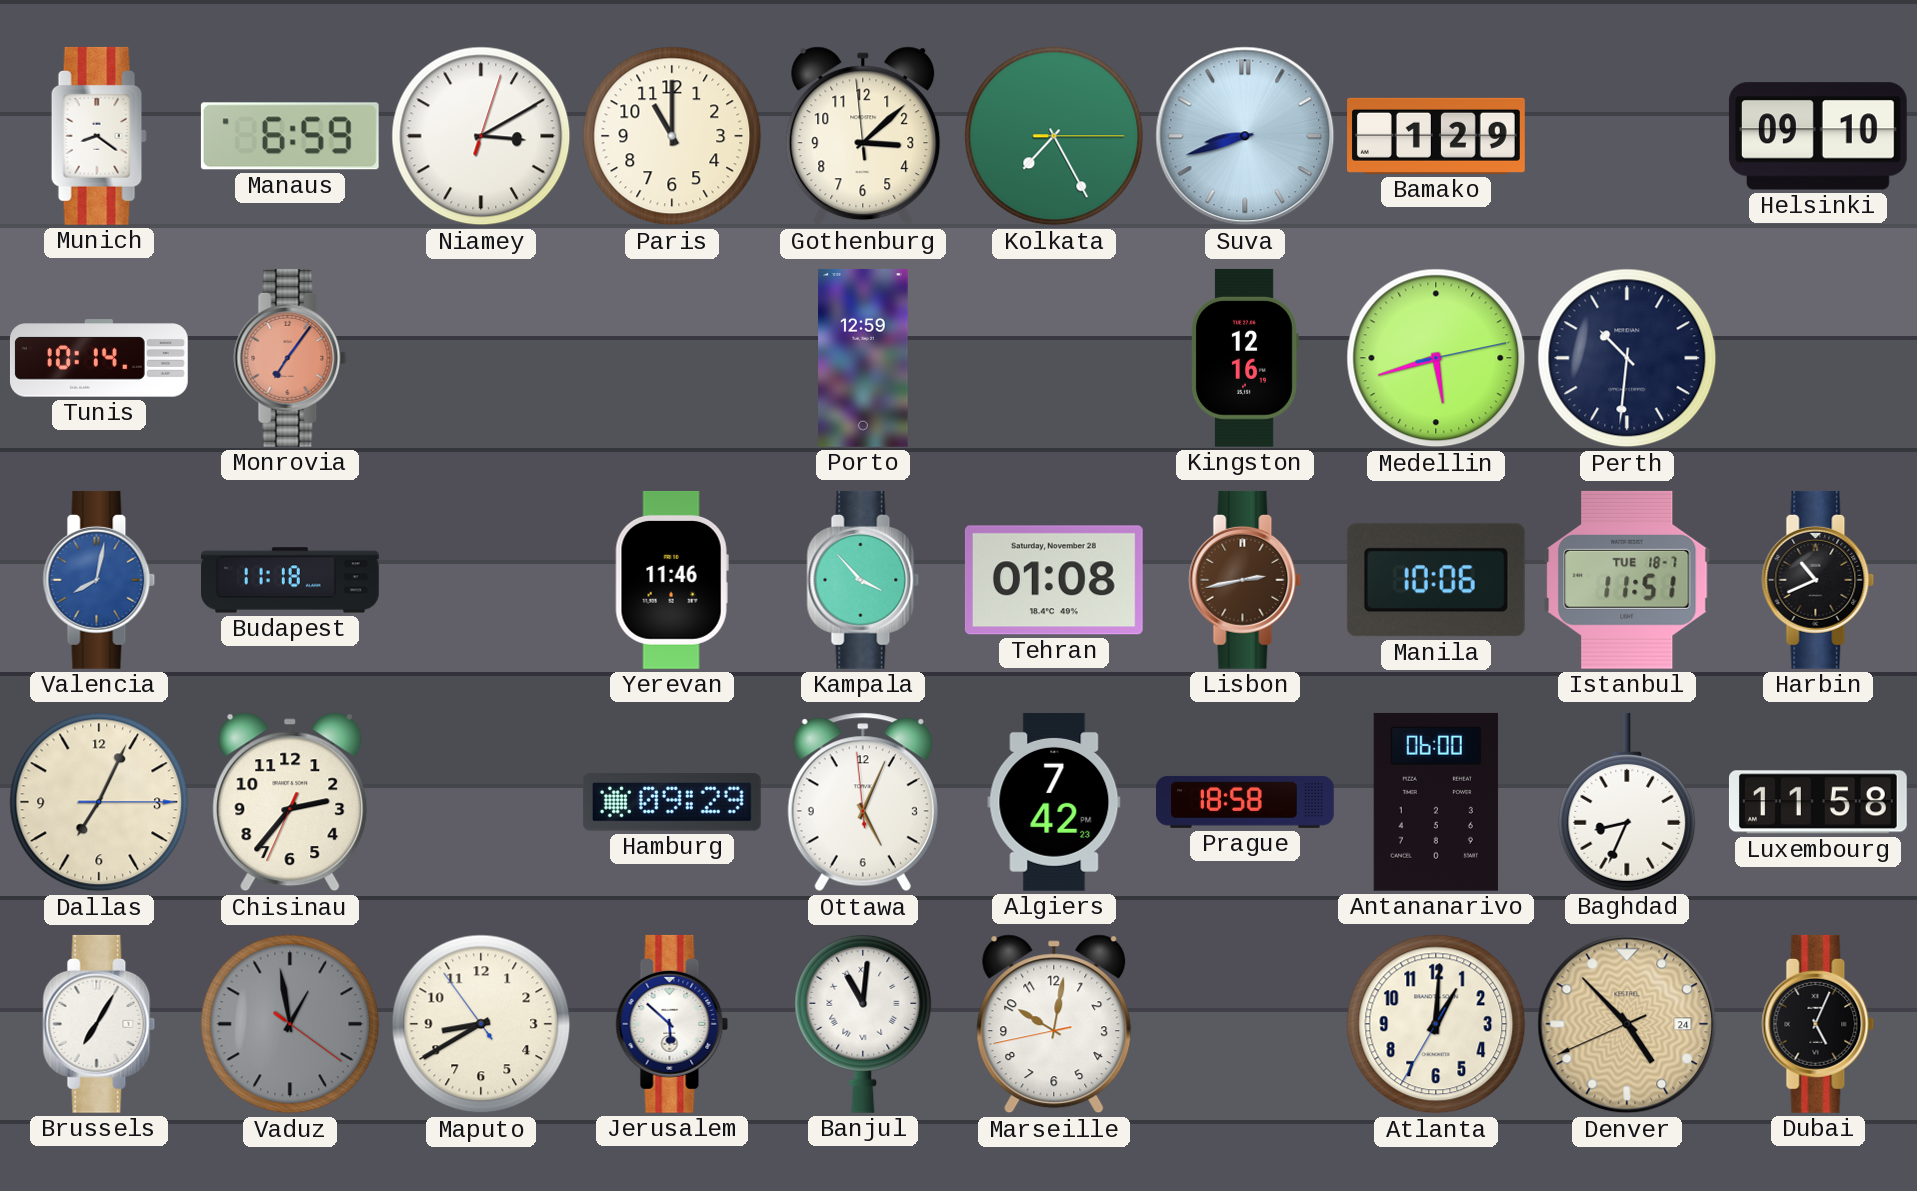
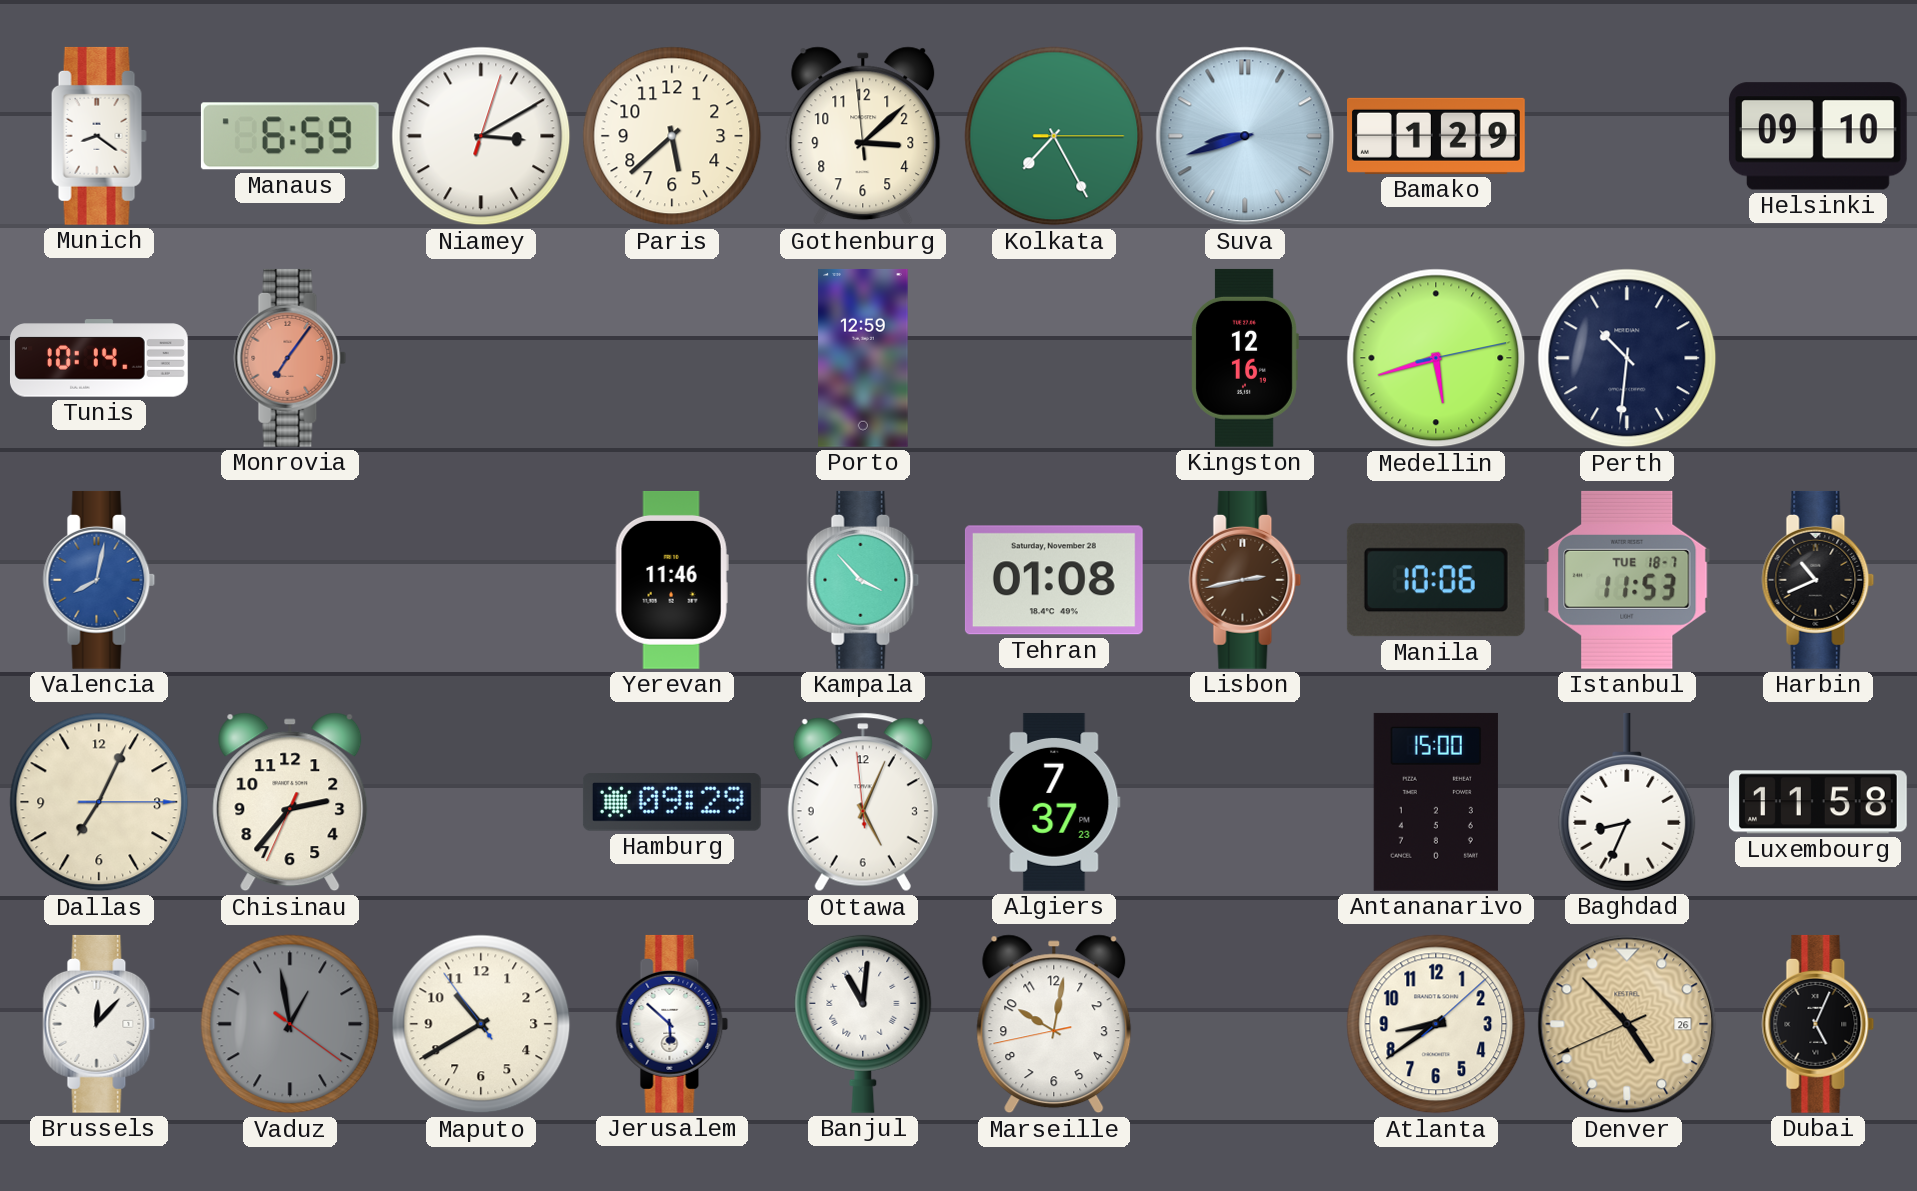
Paris: 11:00 -> 5:38 (672, 136)
Budapest: 11:18 -> none (291, 580)
Istanbul: 11:51 -> 11:53 (1627, 580)
Algiers: 7:42 -> 7:37 (1054, 802)
Prague: 18:58 -> none (1246, 802)
Antananarivo: 06:00 -> 15:00 (1436, 802)
Brussels: 7:05 -> 12:07 (99, 1024)
Maputo: 8:39 -> 10:39 (481, 1024)
Atlanta: 1:00 -> 8:39 (1436, 1024)
Denver date: 24 -> 26 (1627, 1024)
